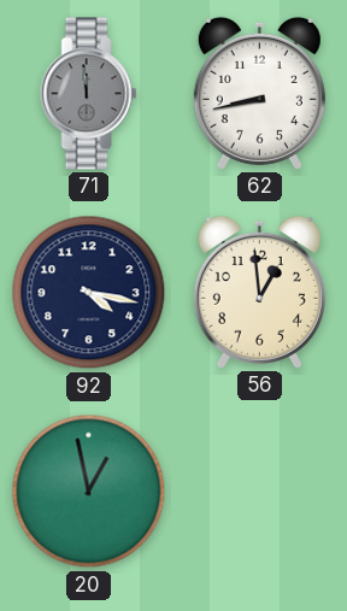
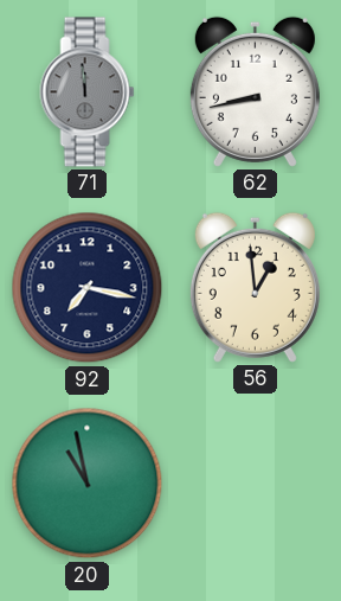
92: 4:17 -> 7:17 (88, 288)
20: 12:58 -> 10:58 (88, 484)
